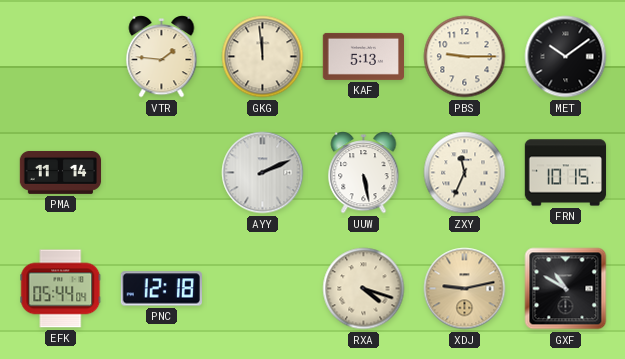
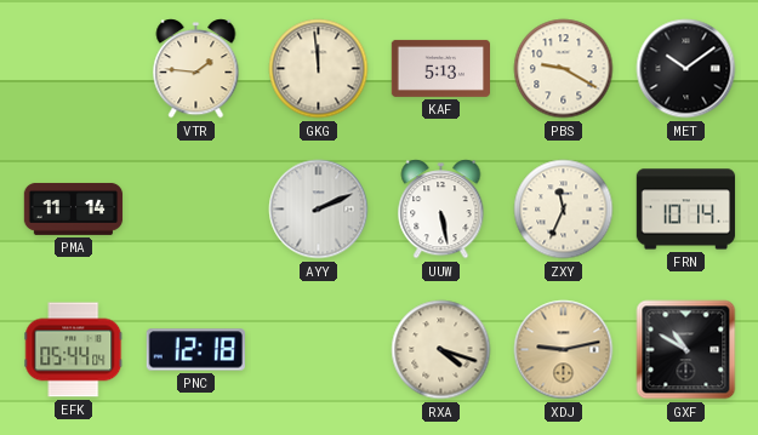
PBS: 9:15 -> 9:20 (564, 69)
FRN: 10:15 -> 10:14 (686, 210)
